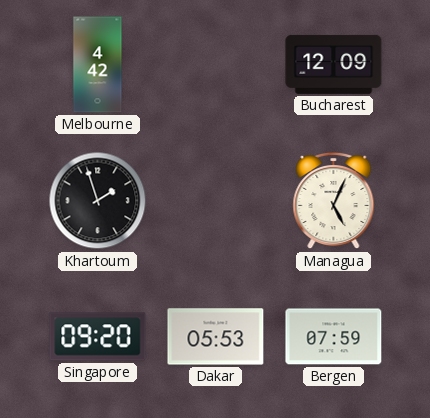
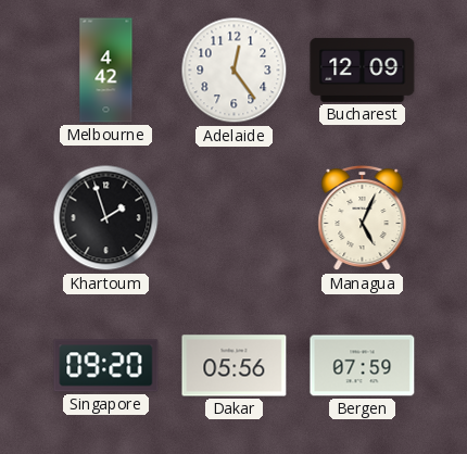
Adelaide: none -> 12:24 (235, 71)
Dakar: 05:53 -> 05:56 (235, 366)
